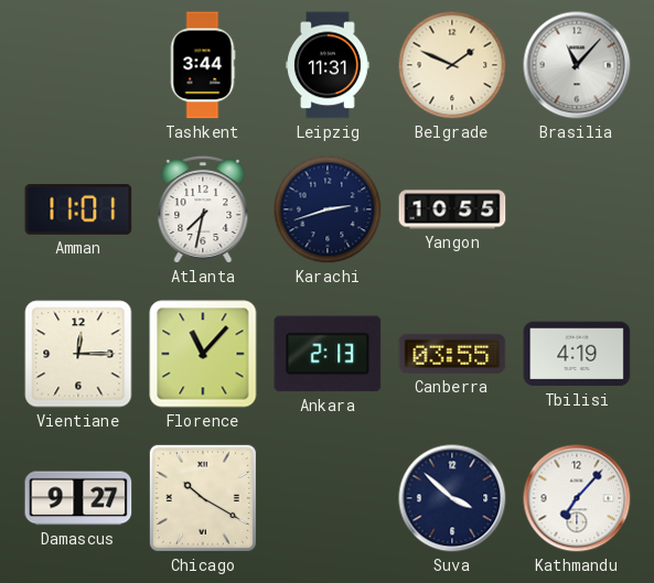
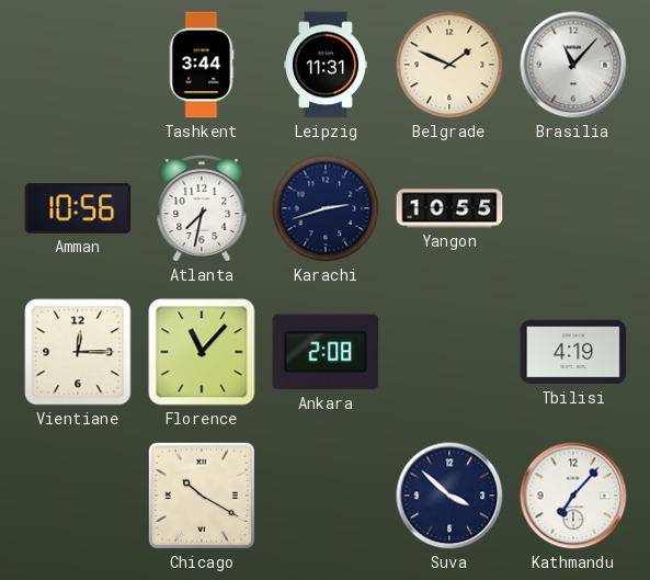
Amman: 11:01 -> 10:56 (78, 208)
Ankara: 2:13 -> 2:08 (326, 352)
Canberra: 03:55 -> none (452, 354)
Damascus: 9:27 -> none (78, 498)
